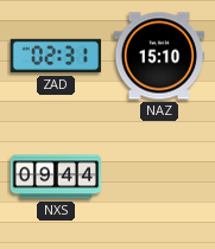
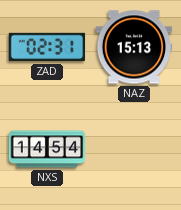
NAZ: 15:10 -> 15:13 (134, 47)
NXS: 09:44 -> 14:54 (47, 149)
